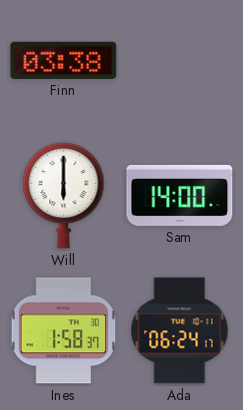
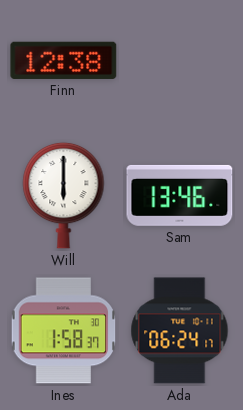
Finn: 03:38 -> 12:38 (64, 60)
Sam: 14:00 -> 13:46 (180, 195)
